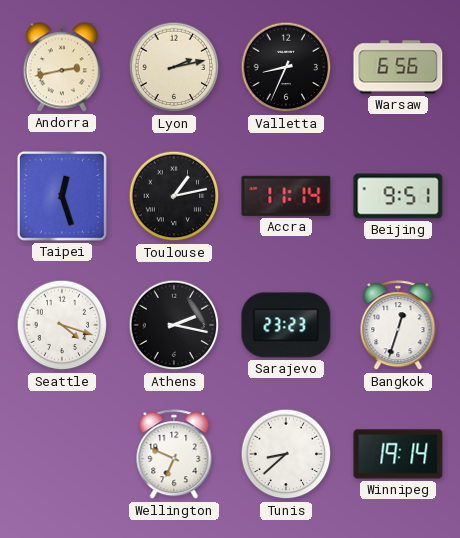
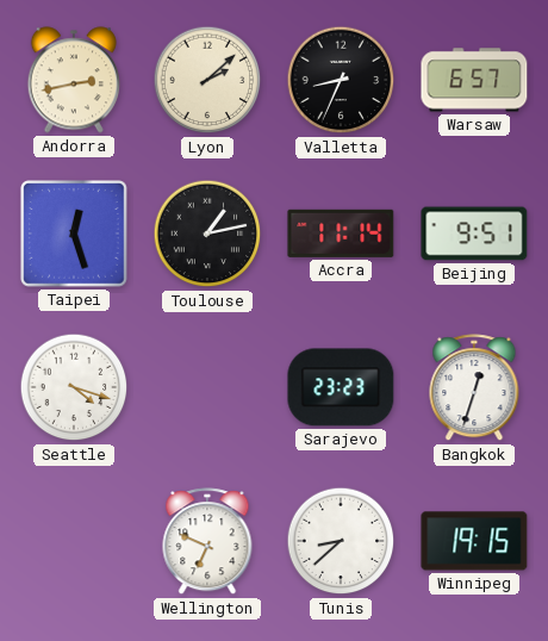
Lyon: 2:13 -> 2:08 (207, 80)
Warsaw: 6:56 -> 6:57 (474, 80)
Athens: 2:17 -> none (174, 325)
Winnipeg: 19:14 -> 19:15 (474, 541)
